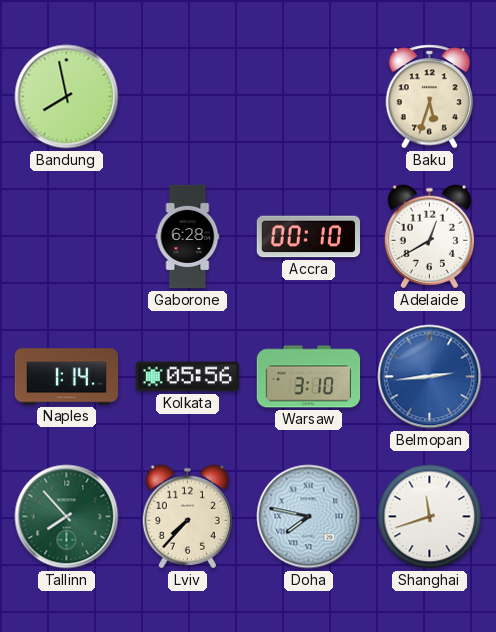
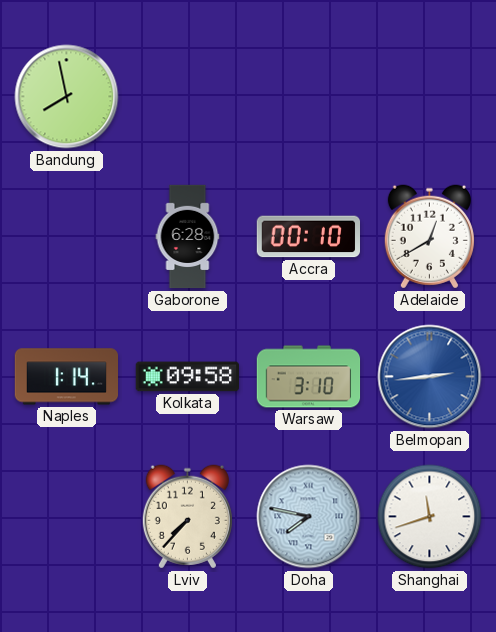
Baku: 5:33 -> none (430, 97)
Kolkata: 05:56 -> 09:58 (187, 377)
Tallinn: 7:53 -> none (67, 517)
